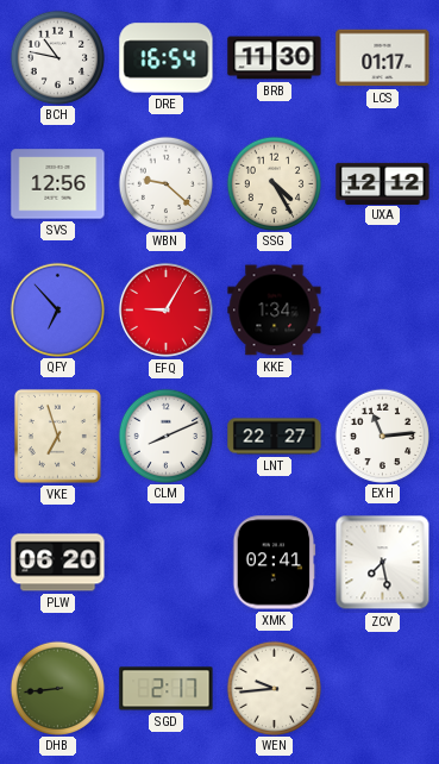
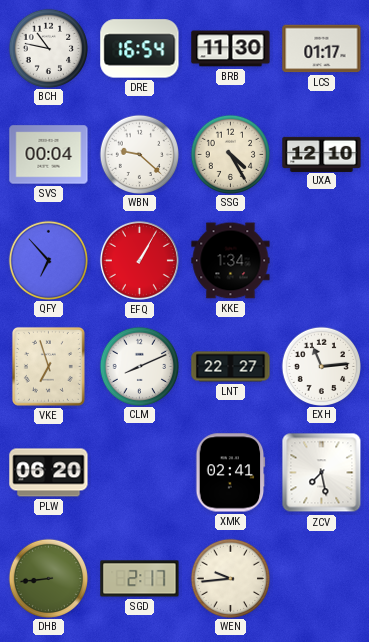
SVS: 12:56 -> 00:04 (49, 155)
UXA: 12:12 -> 12:10 (322, 154)
EFQ: 9:05 -> 1:05 (139, 260)
